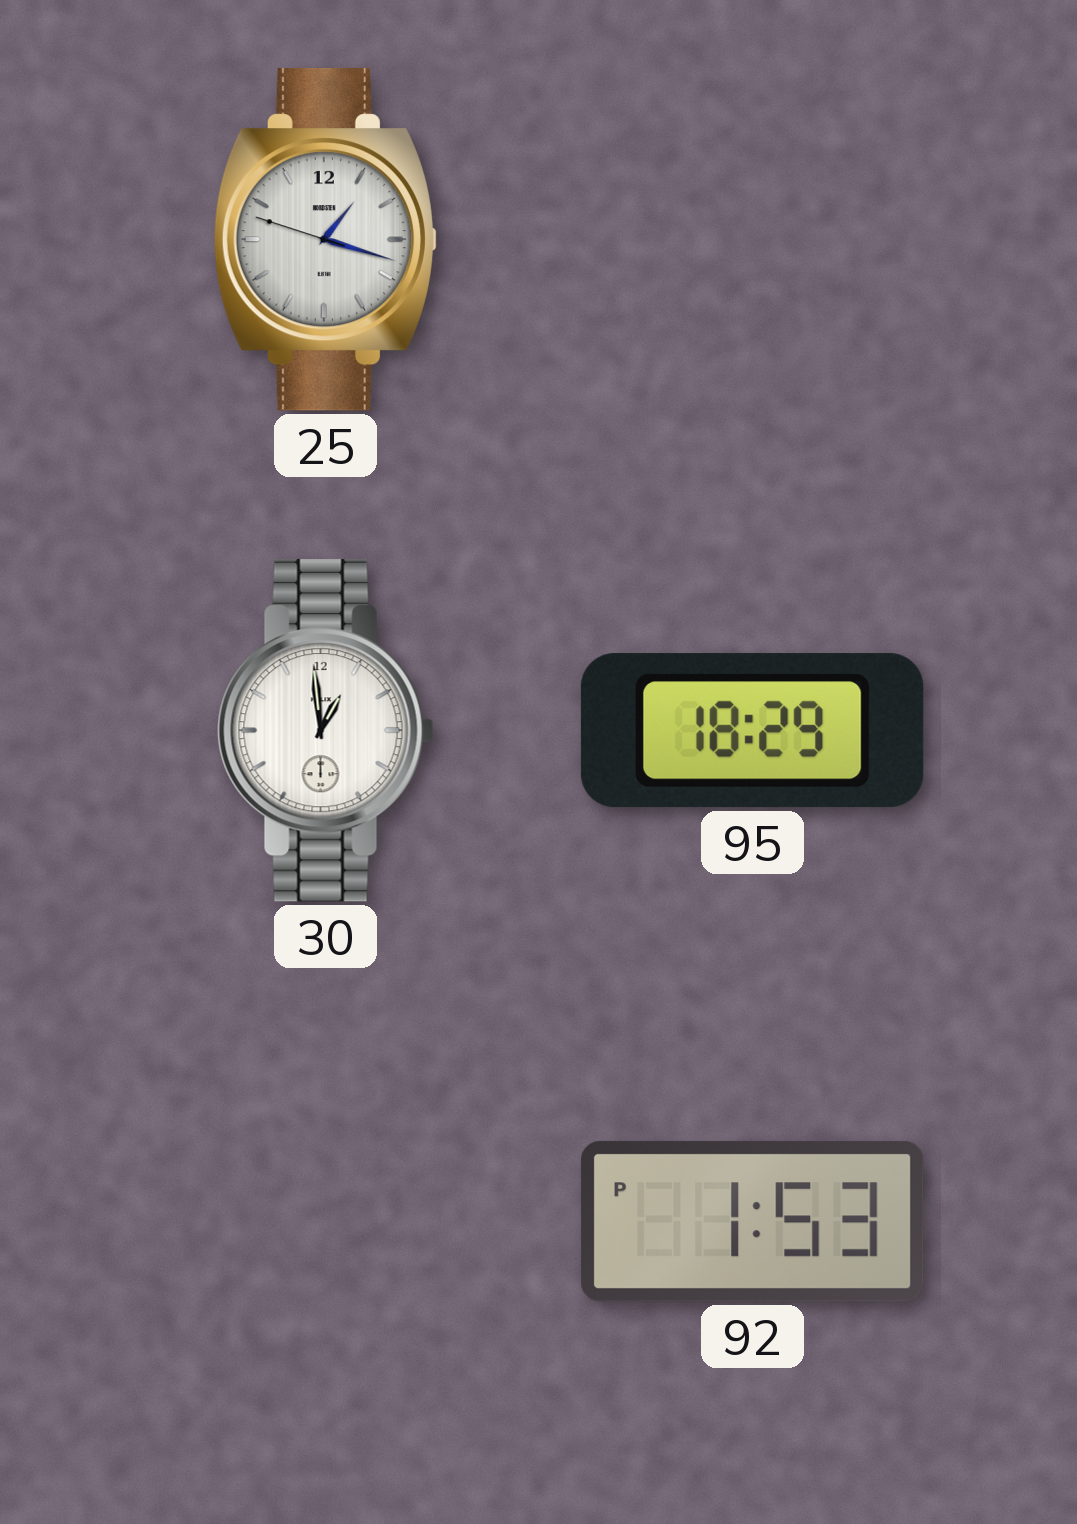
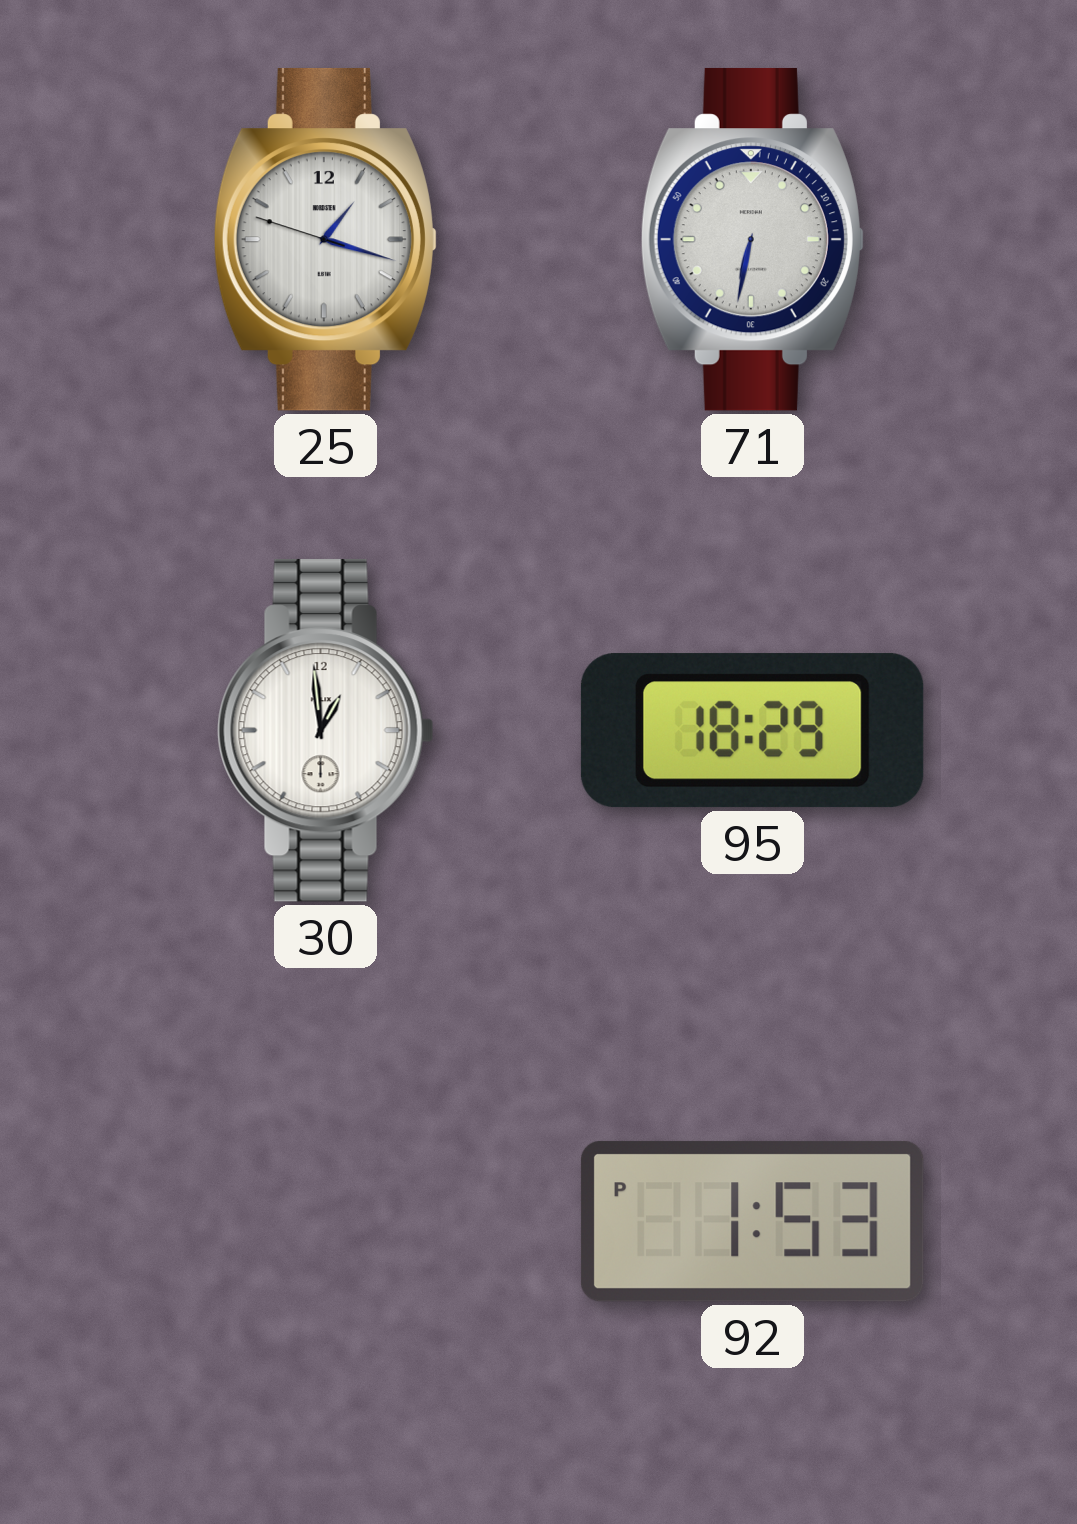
71: none -> 6:32 (752, 239)
